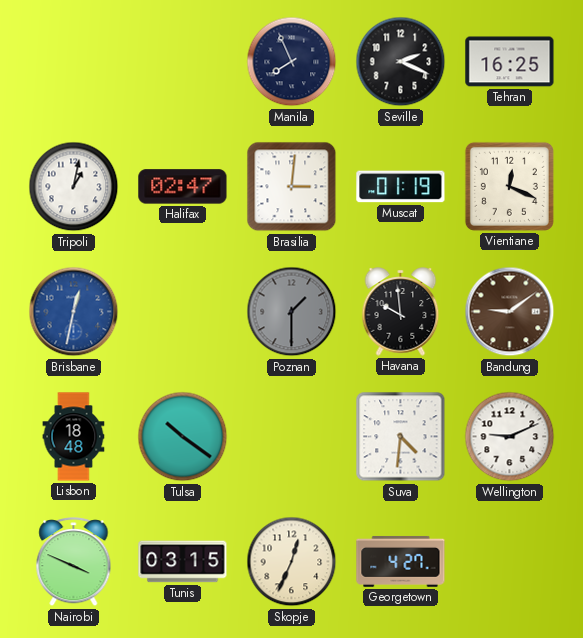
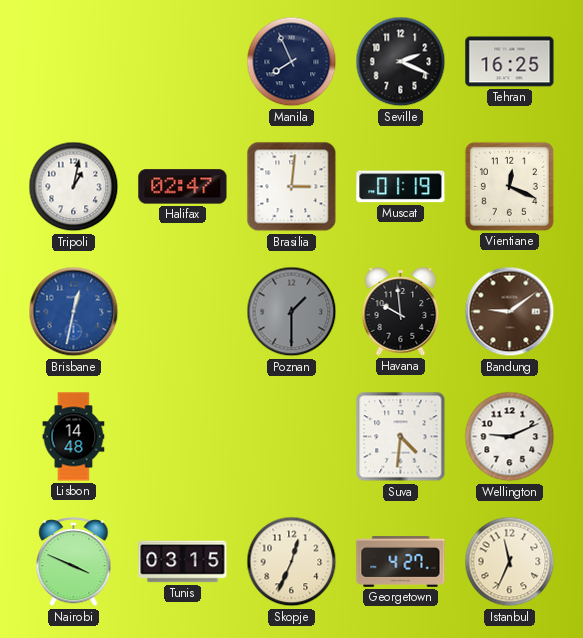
Lisbon: 18:48 -> 14:48 (74, 437)
Tulsa: 10:21 -> none (183, 437)
Istanbul: none -> 11:34 (510, 562)
